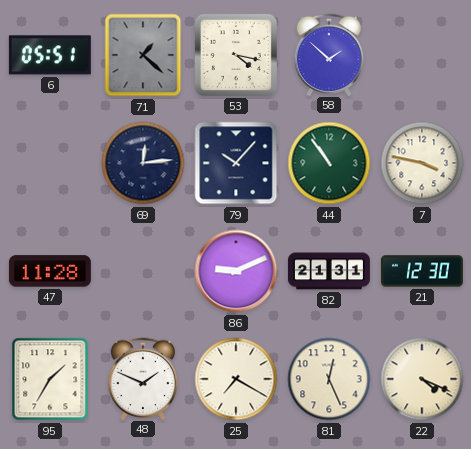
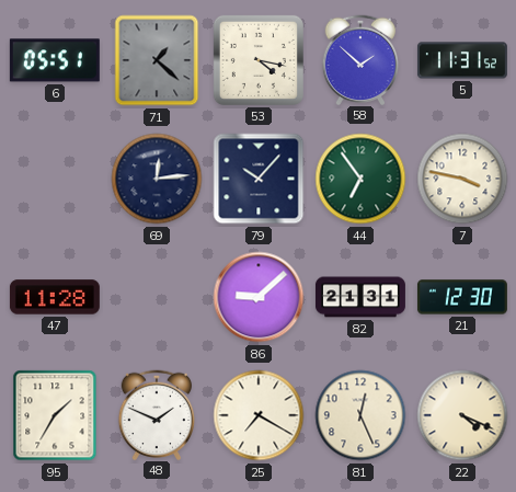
5: none -> 11:31 (462, 60)
44: 10:54 -> 6:54 (360, 179)
86: 9:11 -> 9:08 (259, 297)
